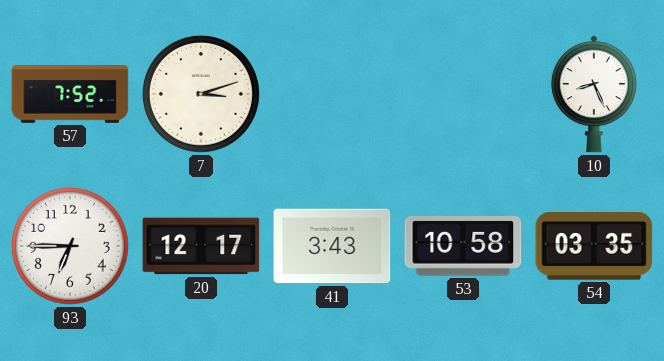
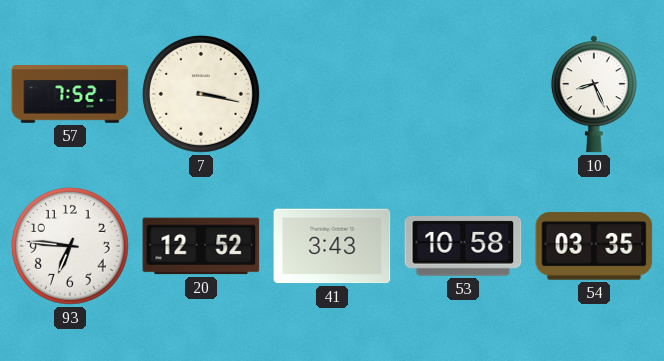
7: 3:12 -> 3:17 (201, 94)
93: 6:45 -> 6:46 (70, 246)
20: 12:17 -> 12:52 (201, 246)
